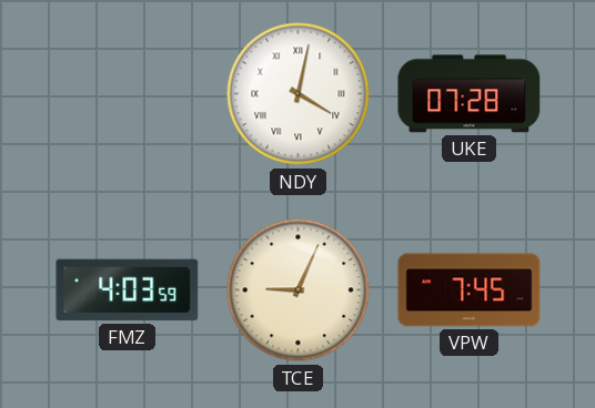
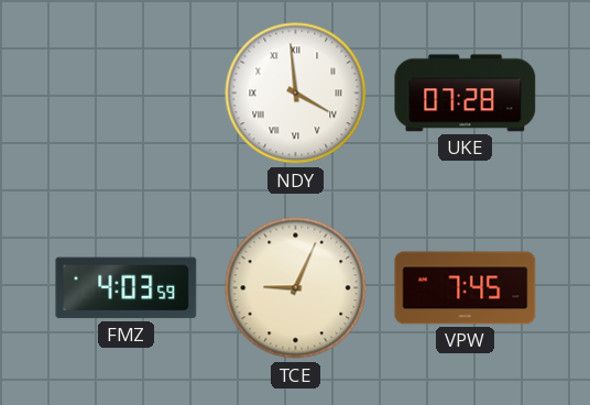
NDY: 4:02 -> 3:59 (296, 94)
